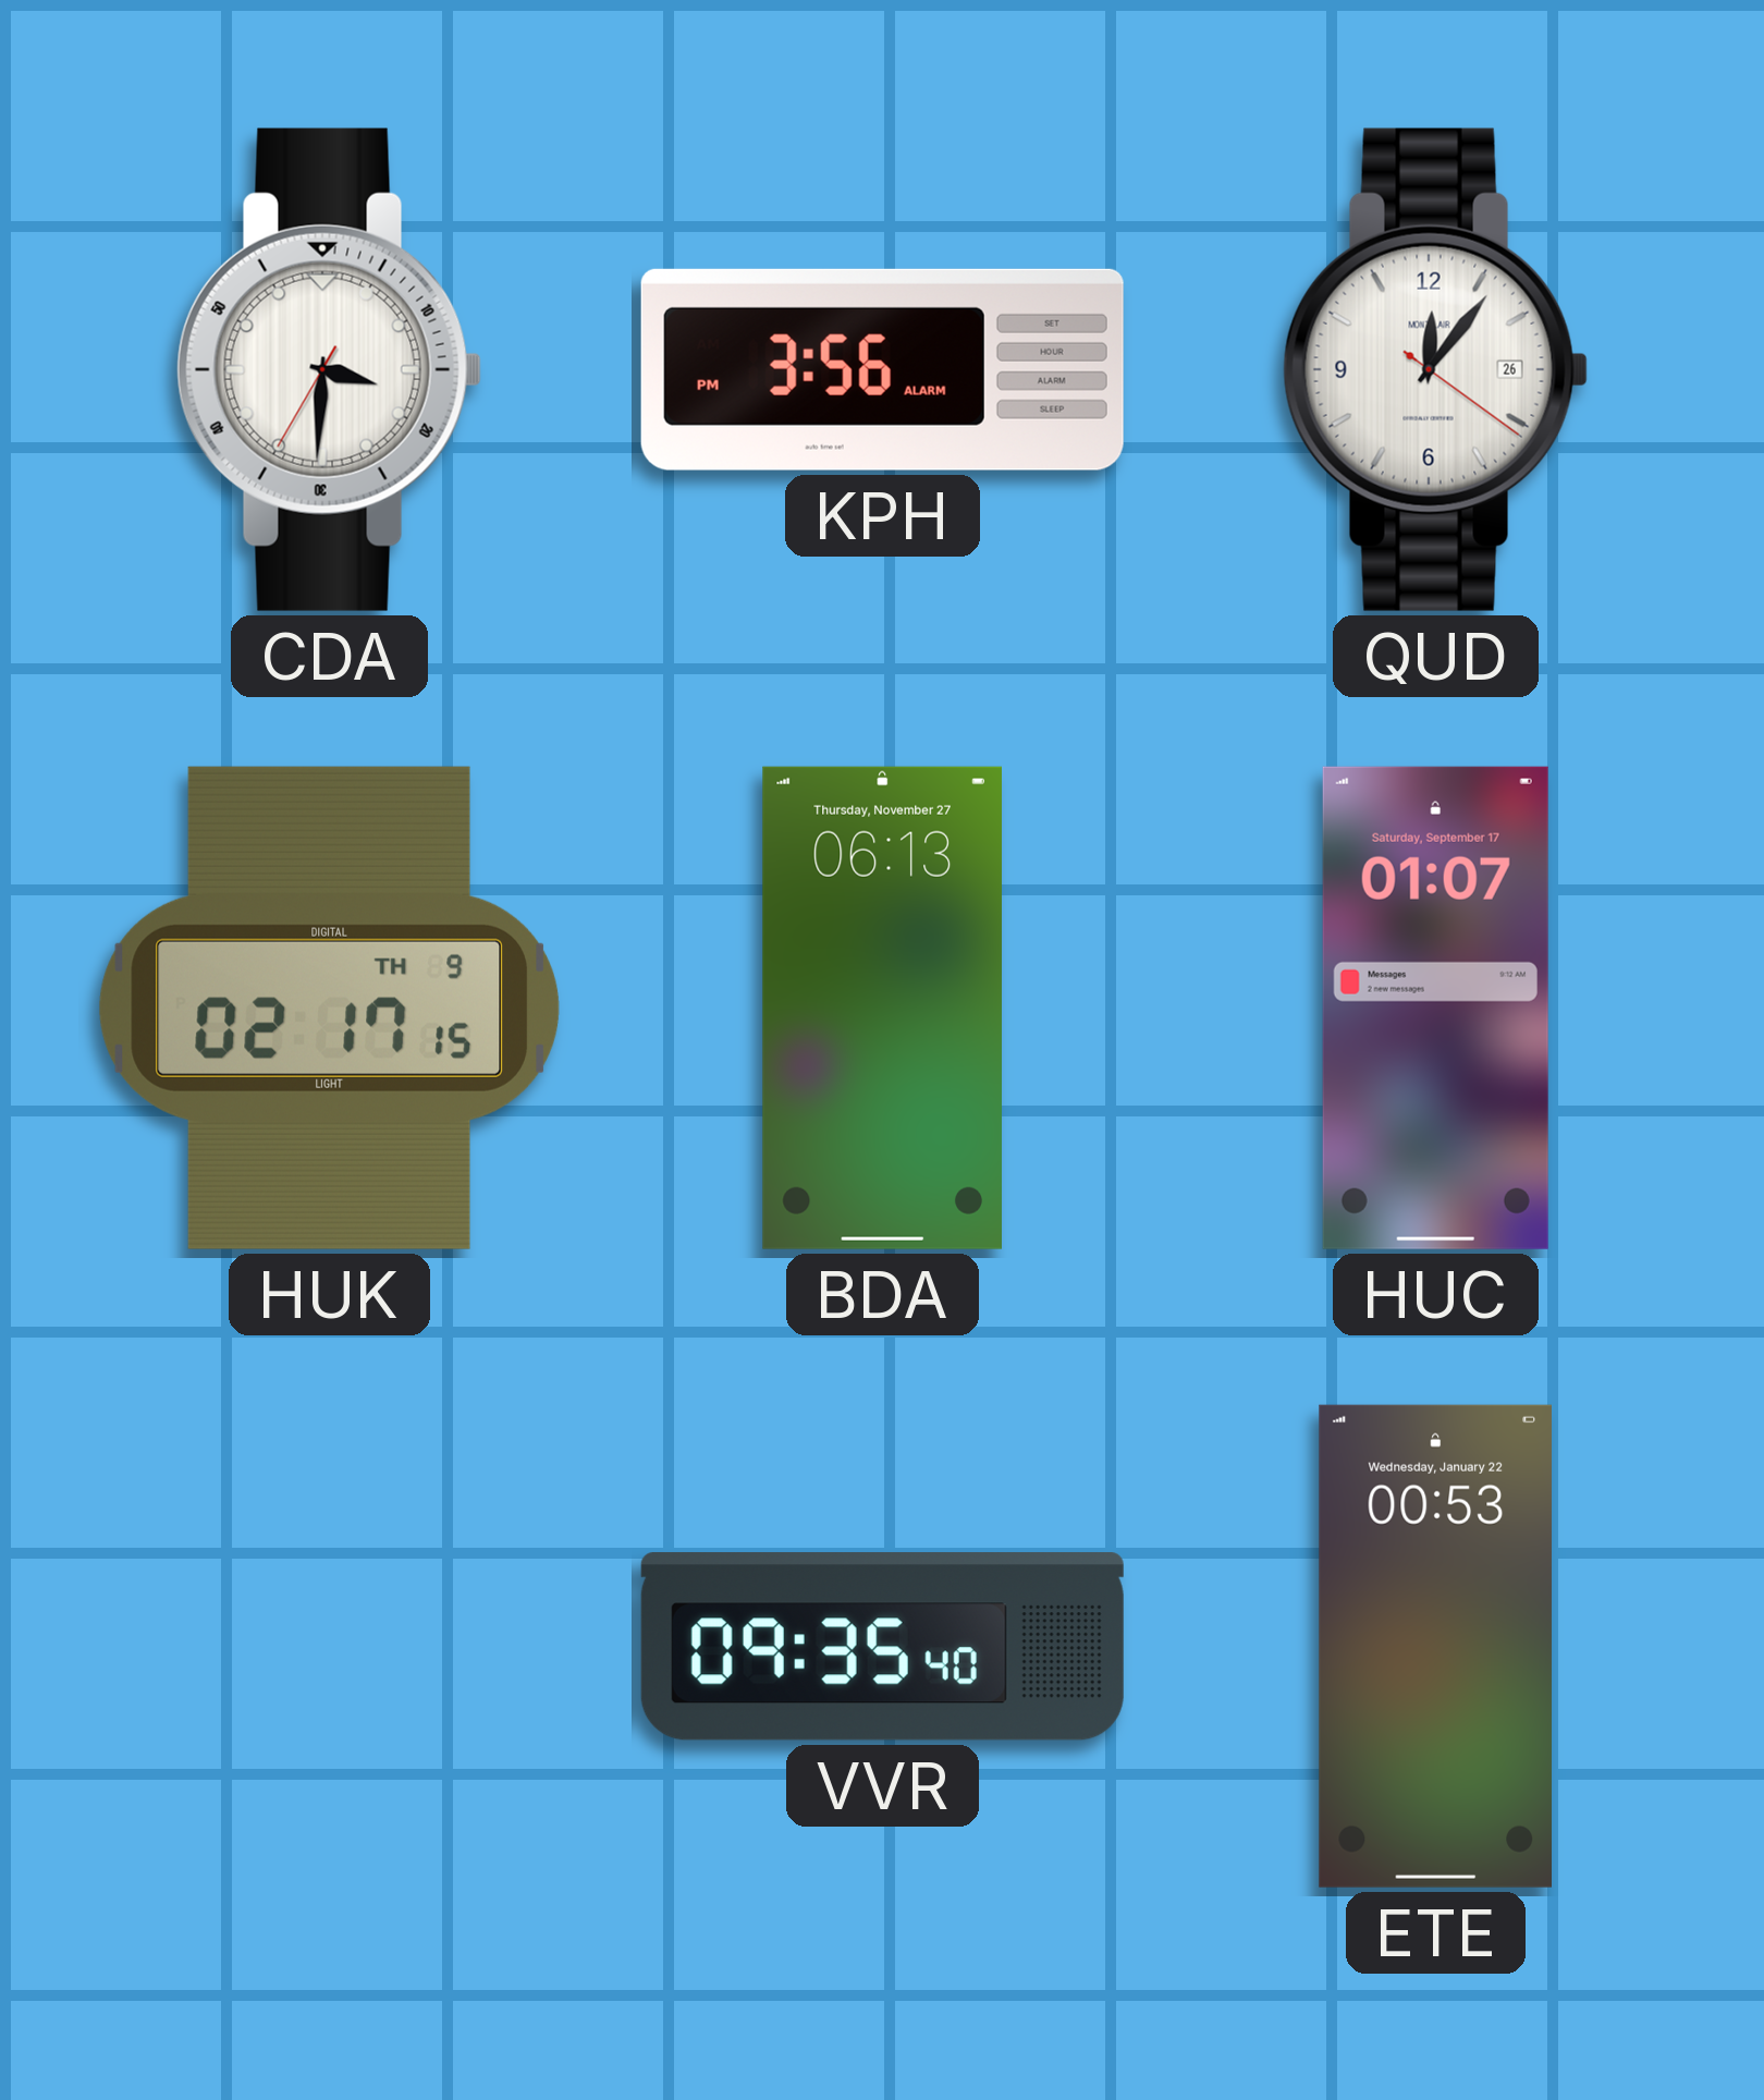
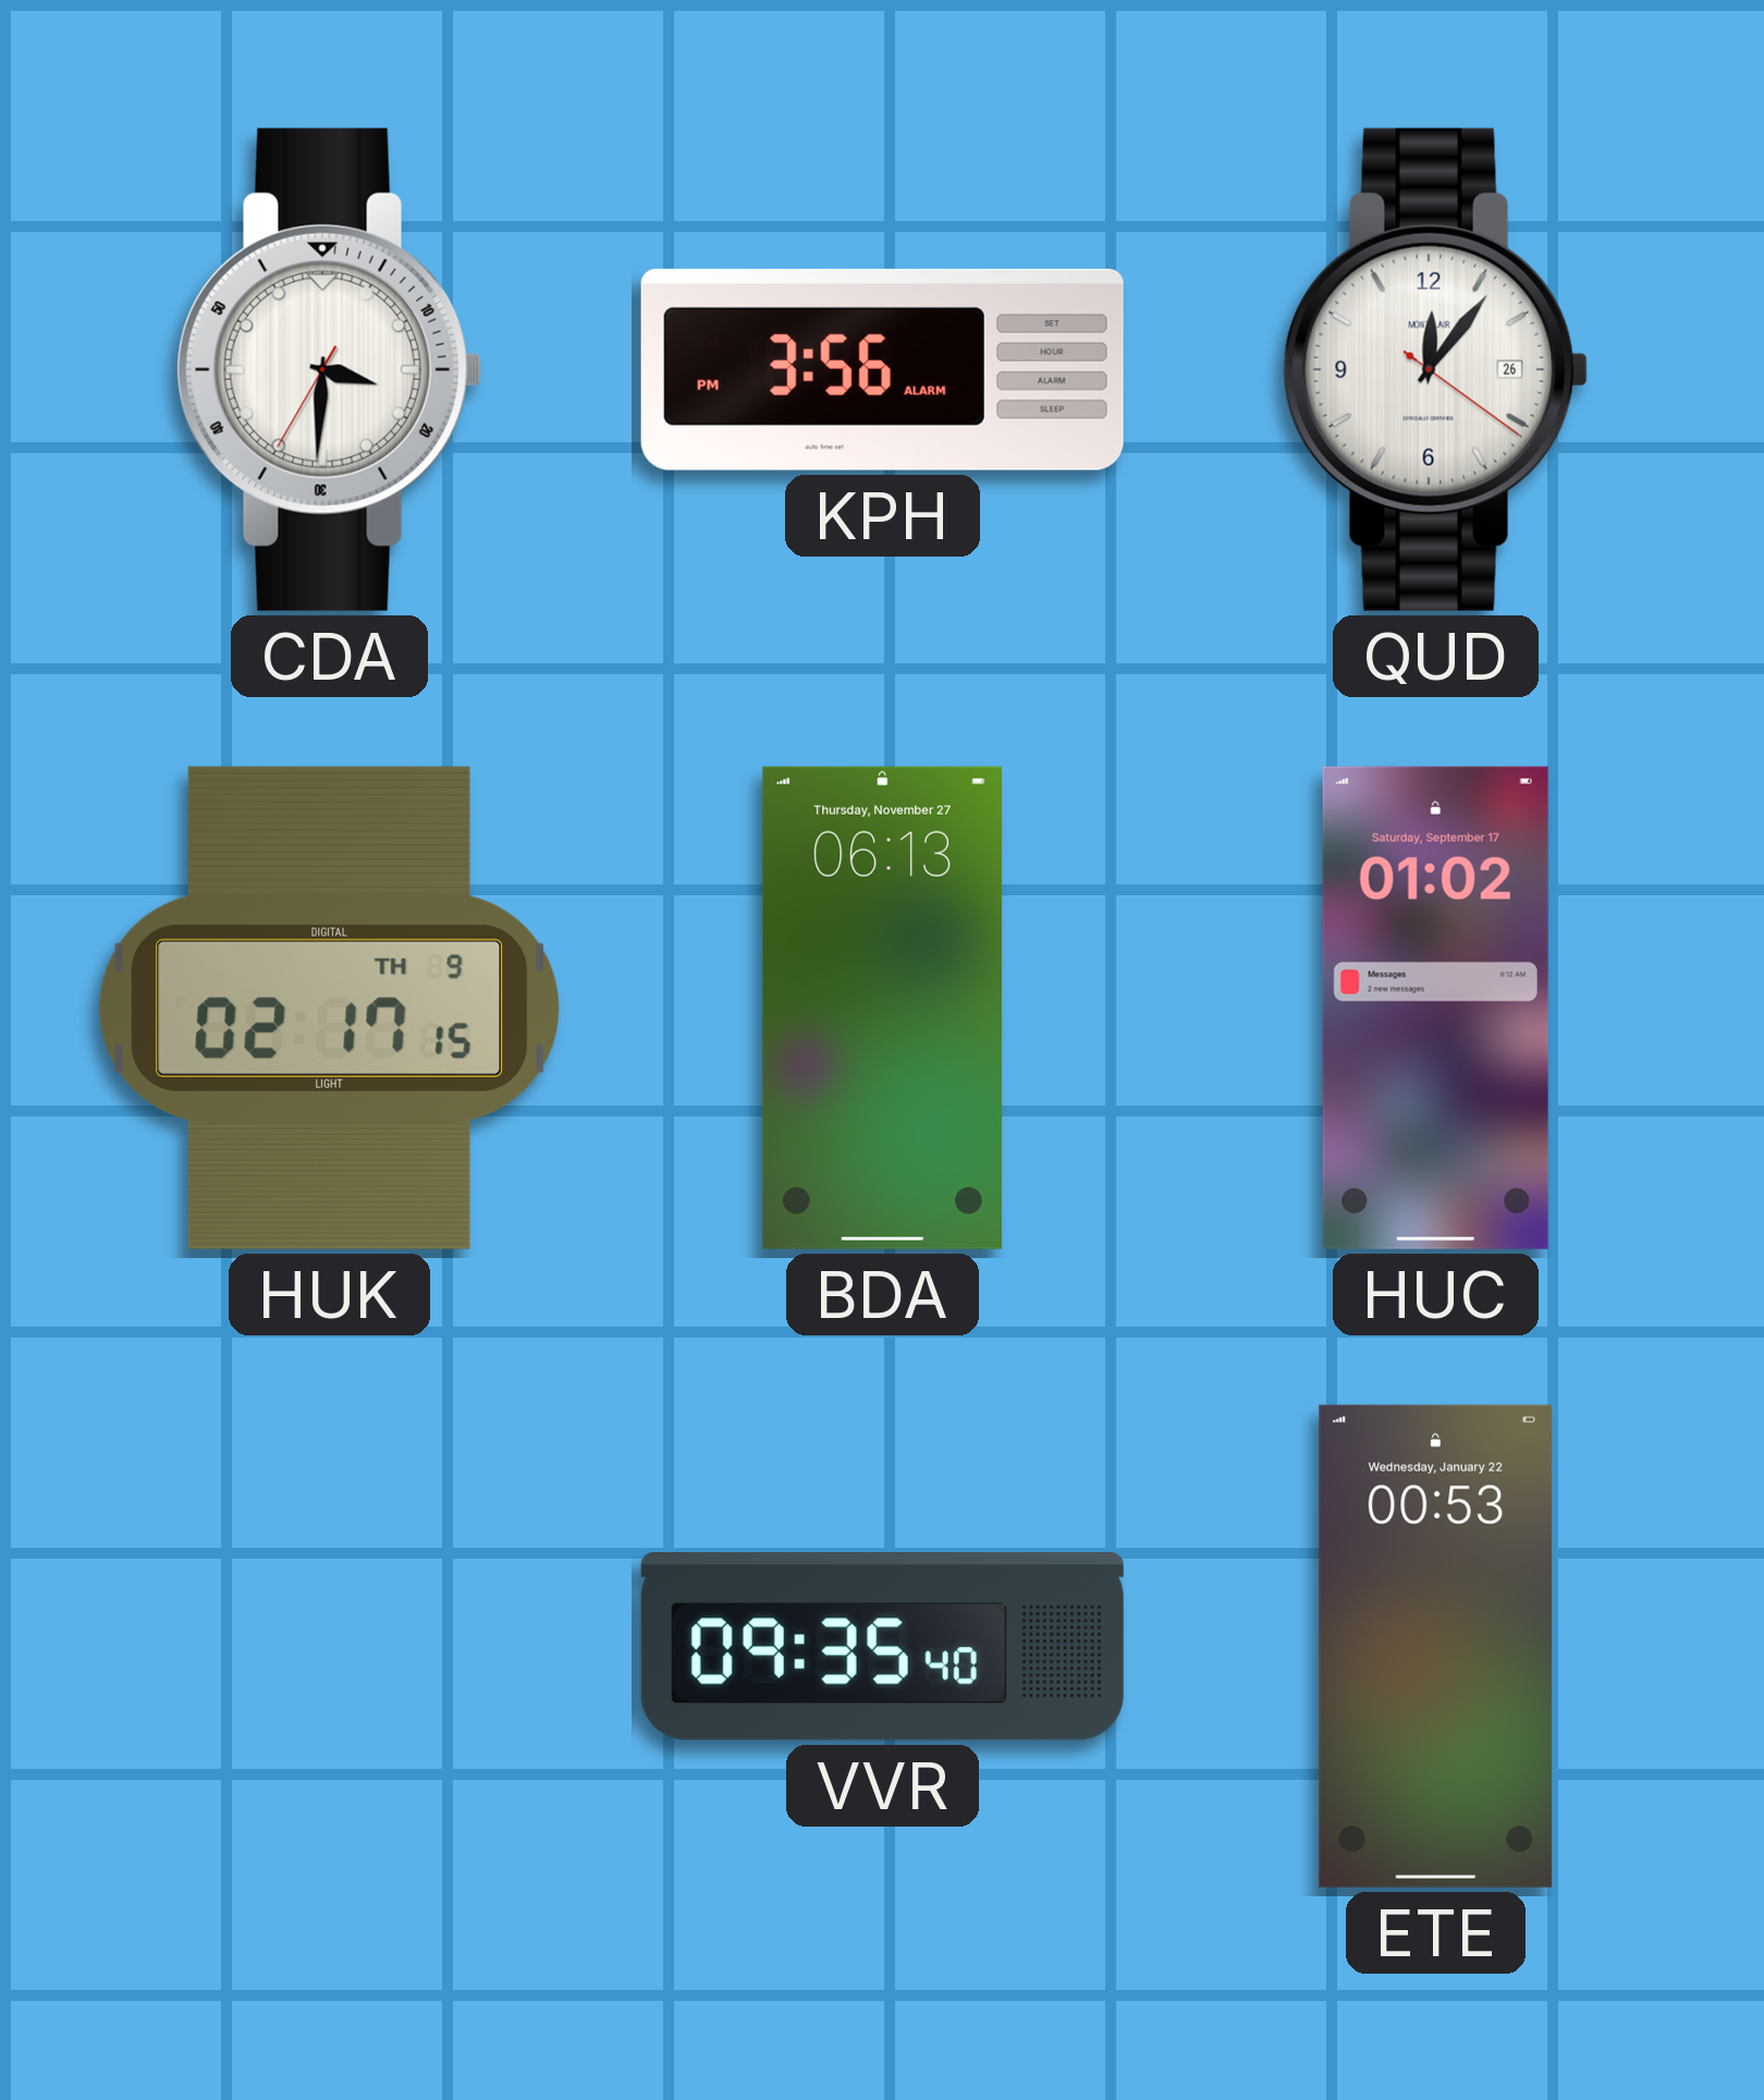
HUC: 01:07 -> 01:02 (1435, 1008)
